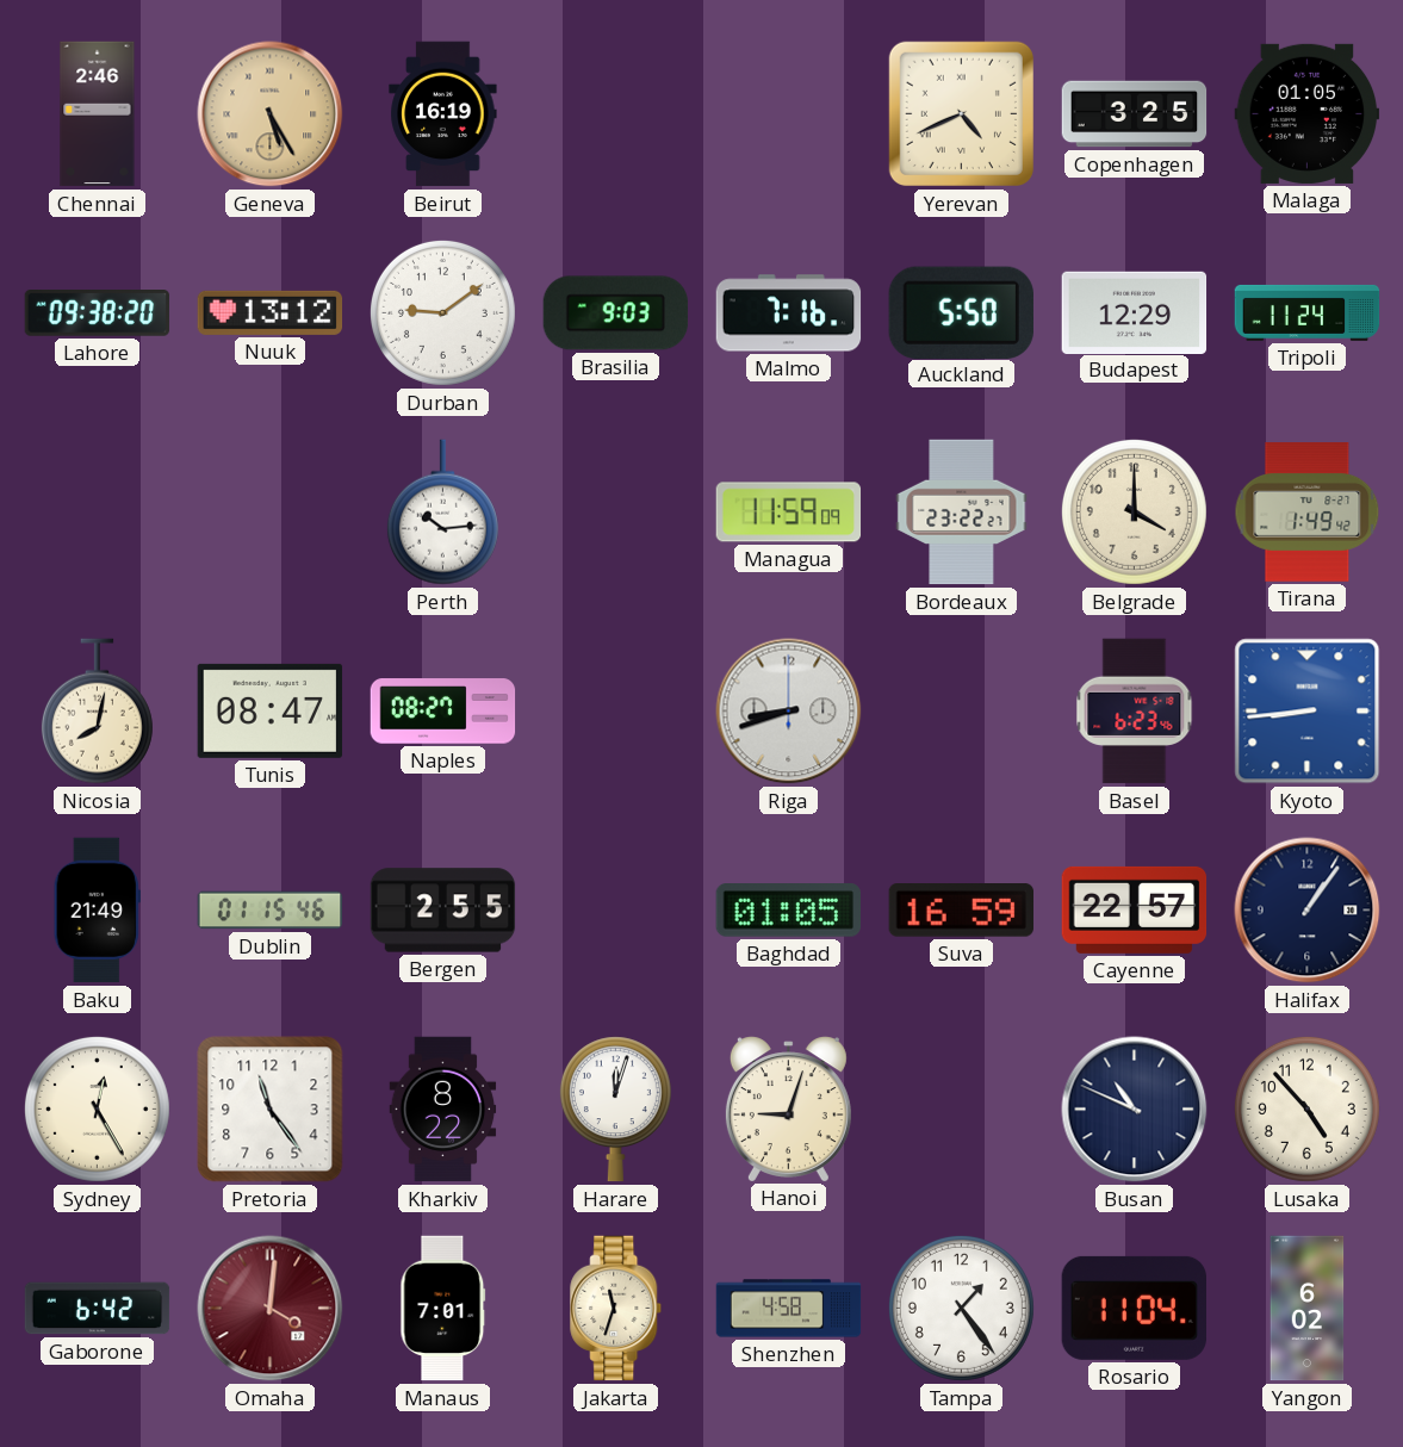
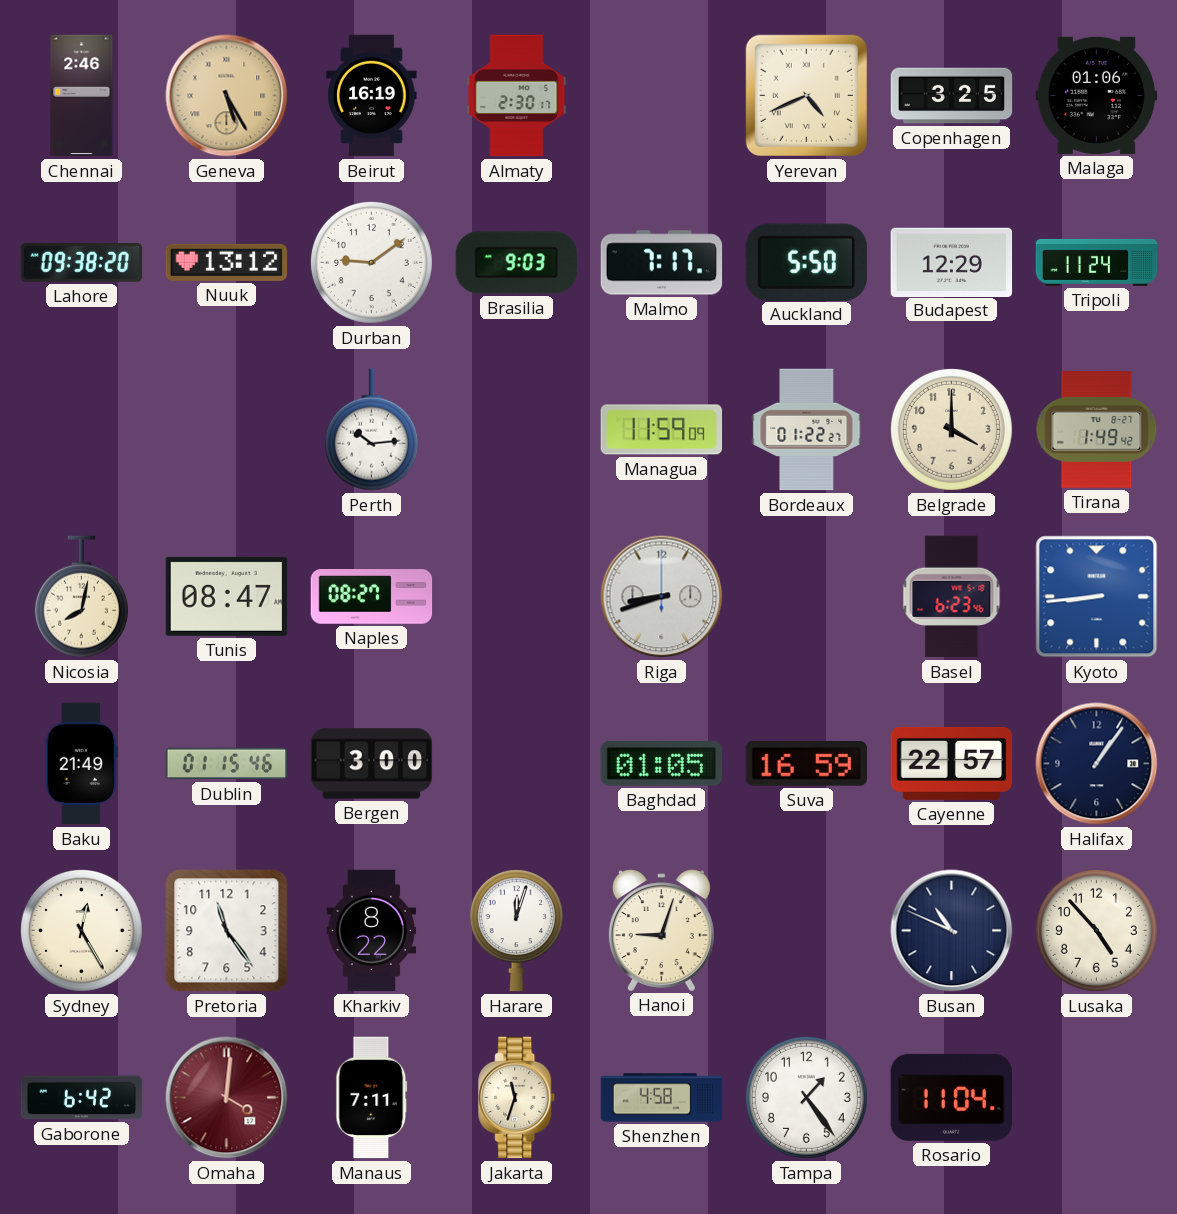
Almaty: none -> 2:30 (517, 96)
Malaga: 01:05 -> 01:06 (1097, 95)
Malmo: 7:16 -> 7:17 (662, 263)
Bordeaux: 23:22 -> 01:22 (807, 430)
Bergen: 2:55 -> 3:00 (372, 764)
Manaus: 7:01 -> 7:11 (372, 1098)
Yangon: 6:02 -> none (1308, 1309)
